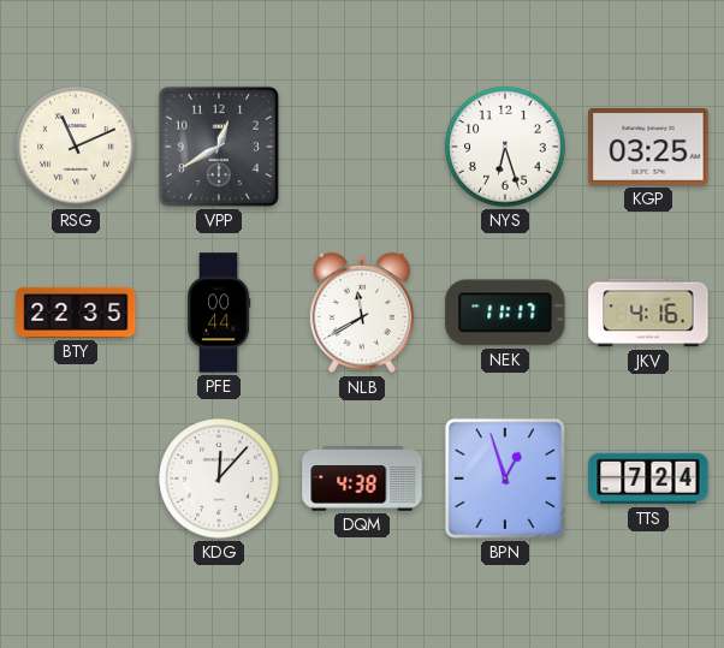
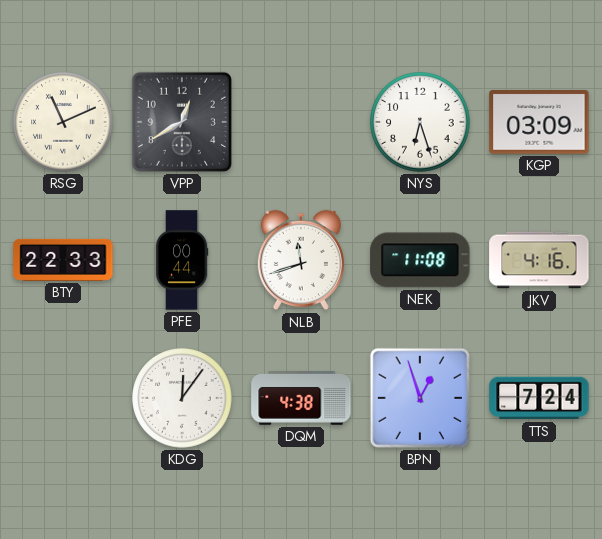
KGP: 03:25 -> 03:09 (539, 123)
BTY: 22:35 -> 22:33 (63, 260)
NLB: 11:40 -> 11:42 (301, 260)
NEK: 11:17 -> 11:08 (420, 260)
KDG: 12:07 -> 12:06 (182, 398)
